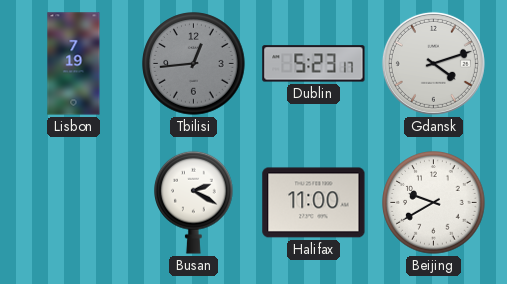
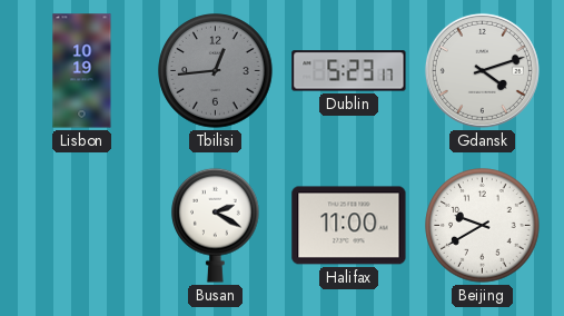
Lisbon: 7:19 -> 10:19 (82, 71)
